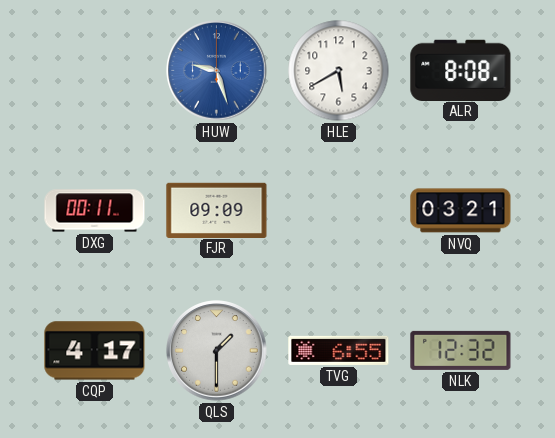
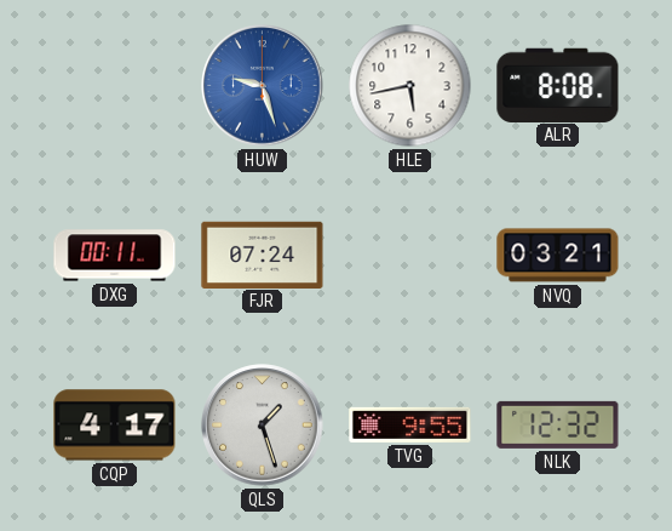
HLE: 5:40 -> 5:43 (410, 86)
FJR: 09:09 -> 07:24 (263, 255)
QLS: 1:30 -> 1:27 (263, 426)
TVG: 6:55 -> 9:55 (410, 424)
